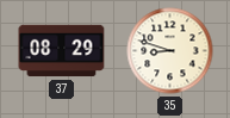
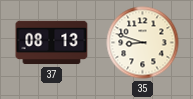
37: 08:29 -> 08:13 (52, 43)
